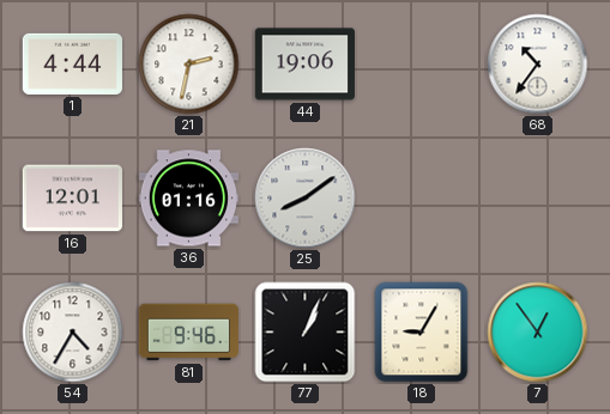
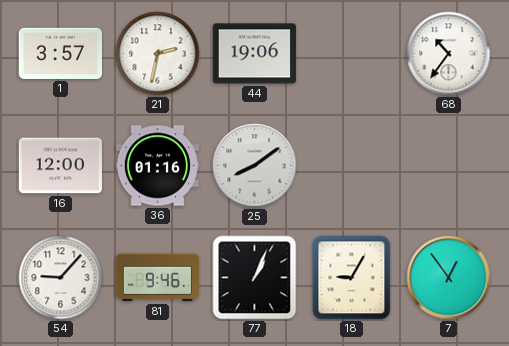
1: 4:44 -> 3:57 (60, 53)
16: 12:01 -> 12:00 (60, 166)
54: 4:35 -> 9:07 (61, 278)
